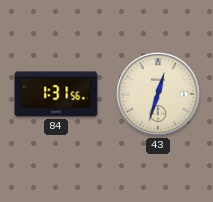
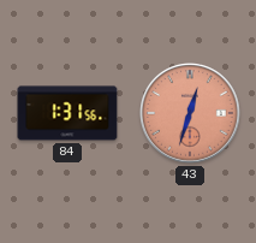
43 dial: cream -> salmon (191, 114)
